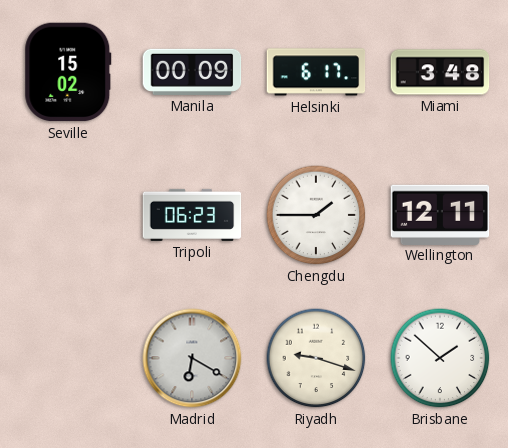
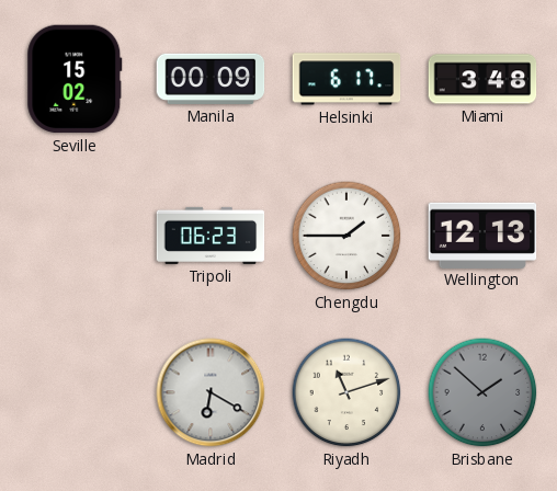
Wellington: 12:11 -> 12:13 (482, 235)
Riyadh: 9:18 -> 11:12 (346, 392)
Brisbane dial: white -> grey (482, 392)
